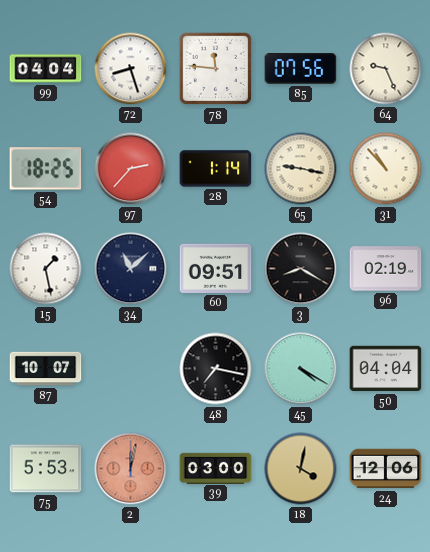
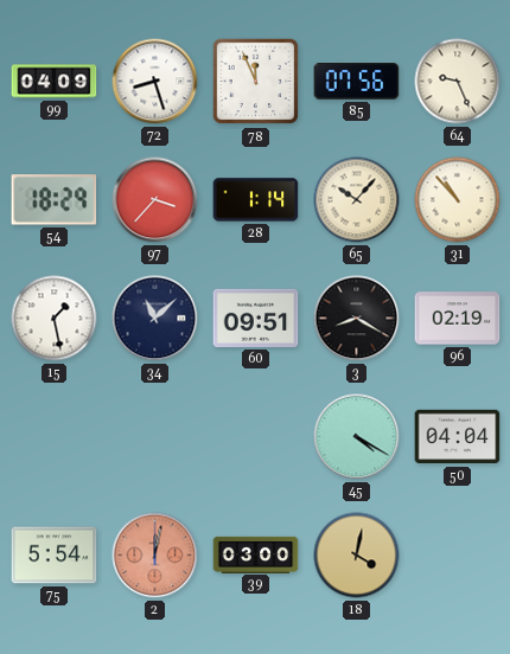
99: 04:04 -> 04:09 (55, 82)
78: 11:46 -> 11:56 (256, 82)
54: 18:25 -> 18:29 (55, 200)
97: 2:37 -> 3:37 (155, 200)
65: 9:17 -> 10:07 (357, 200)
87: 10:07 -> none (46, 369)
48: 7:17 -> none (216, 369)
75: 5:53 -> 5:54 (55, 556)
24: 12:06 -> none (386, 469)
